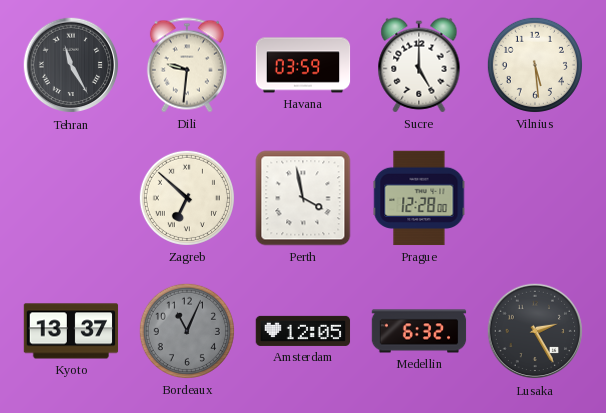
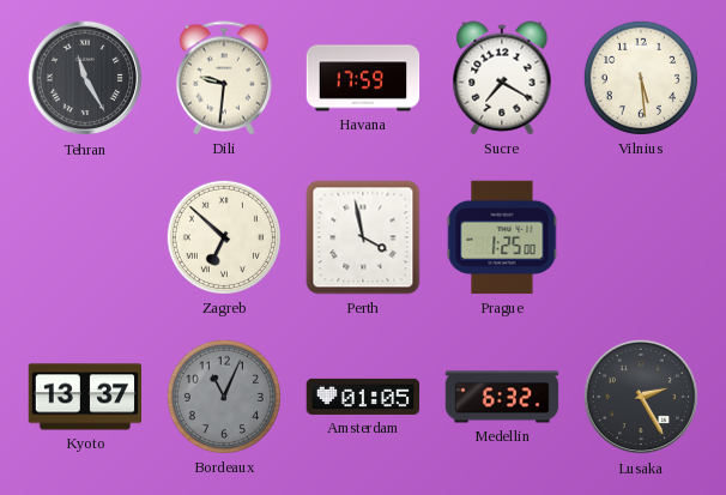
Havana: 03:59 -> 17:59 (363, 78)
Sucre: 5:00 -> 7:20 (502, 78)
Prague: 12:28 -> 1:25 (502, 237)
Amsterdam: 12:05 -> 01:05 (363, 397)
